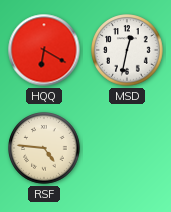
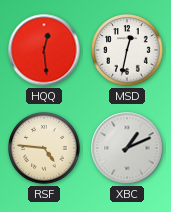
HQQ: 6:20 -> 12:29 (44, 50)
XBC: none -> 1:11 (127, 148)
